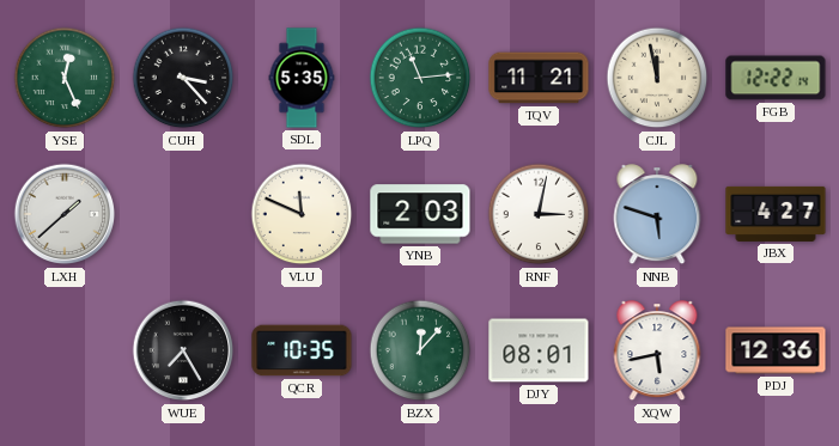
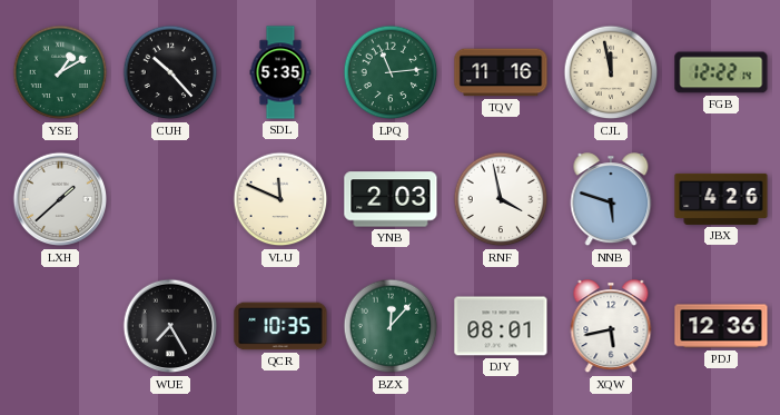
YSE: 12:26 -> 1:10 (60, 72)
CUH: 3:23 -> 10:23 (170, 72)
TQV: 11:21 -> 11:16 (501, 72)
RNF: 3:02 -> 3:58 (501, 199)
JBX: 4:27 -> 4:26 (721, 199)
